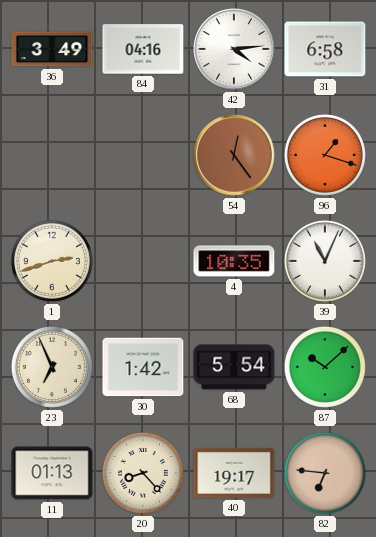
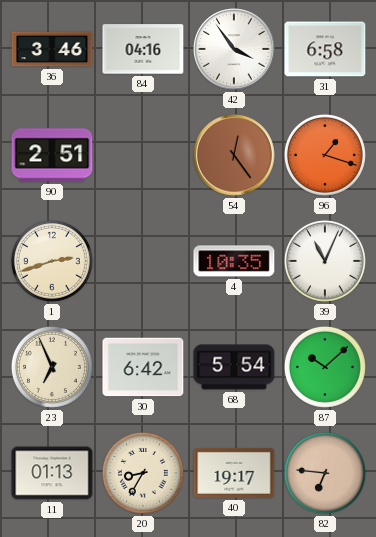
36: 3:49 -> 3:46 (52, 49)
42: 4:14 -> 3:54 (234, 49)
90: none -> 2:51 (52, 155)
30: 1:42 -> 6:42 (143, 367)
20: 8:23 -> 8:35 (143, 473)
